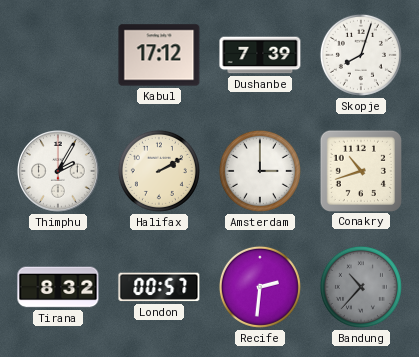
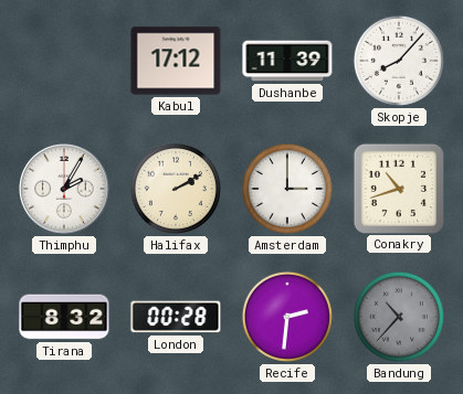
Dushanbe: 7:39 -> 11:39 (287, 61)
Skopje: 8:03 -> 8:07 (399, 61)
London: 00:57 -> 00:28 (176, 317)
